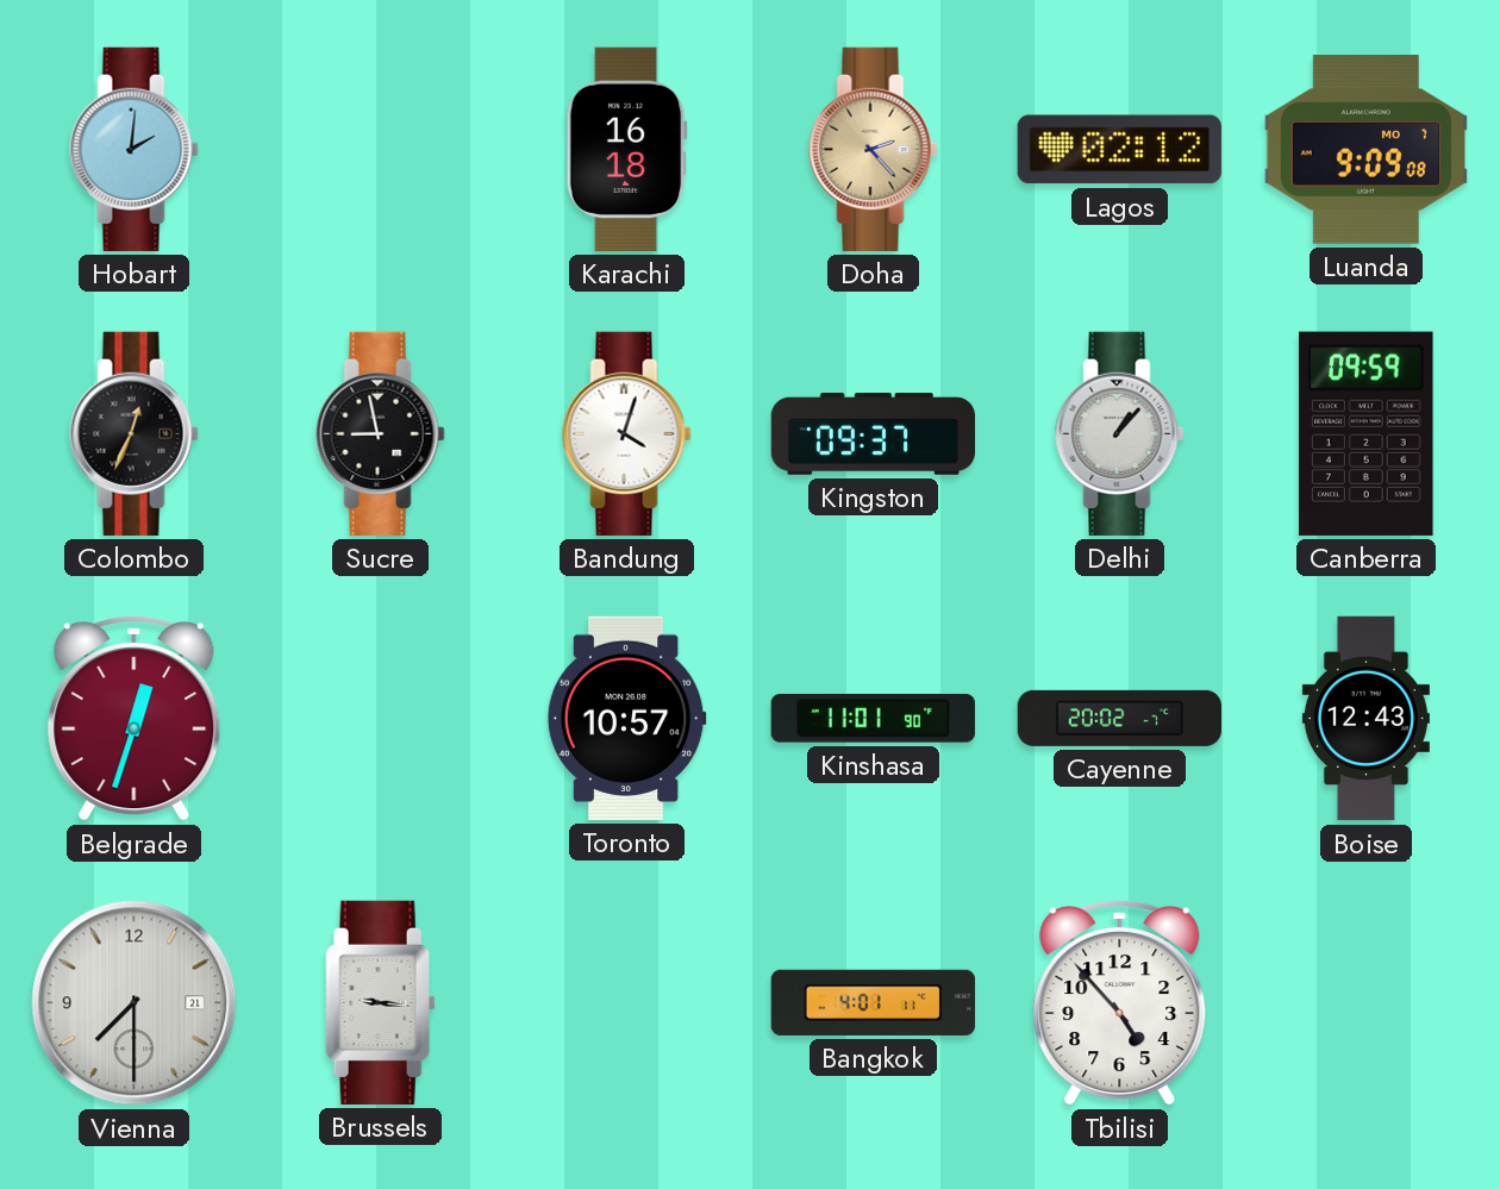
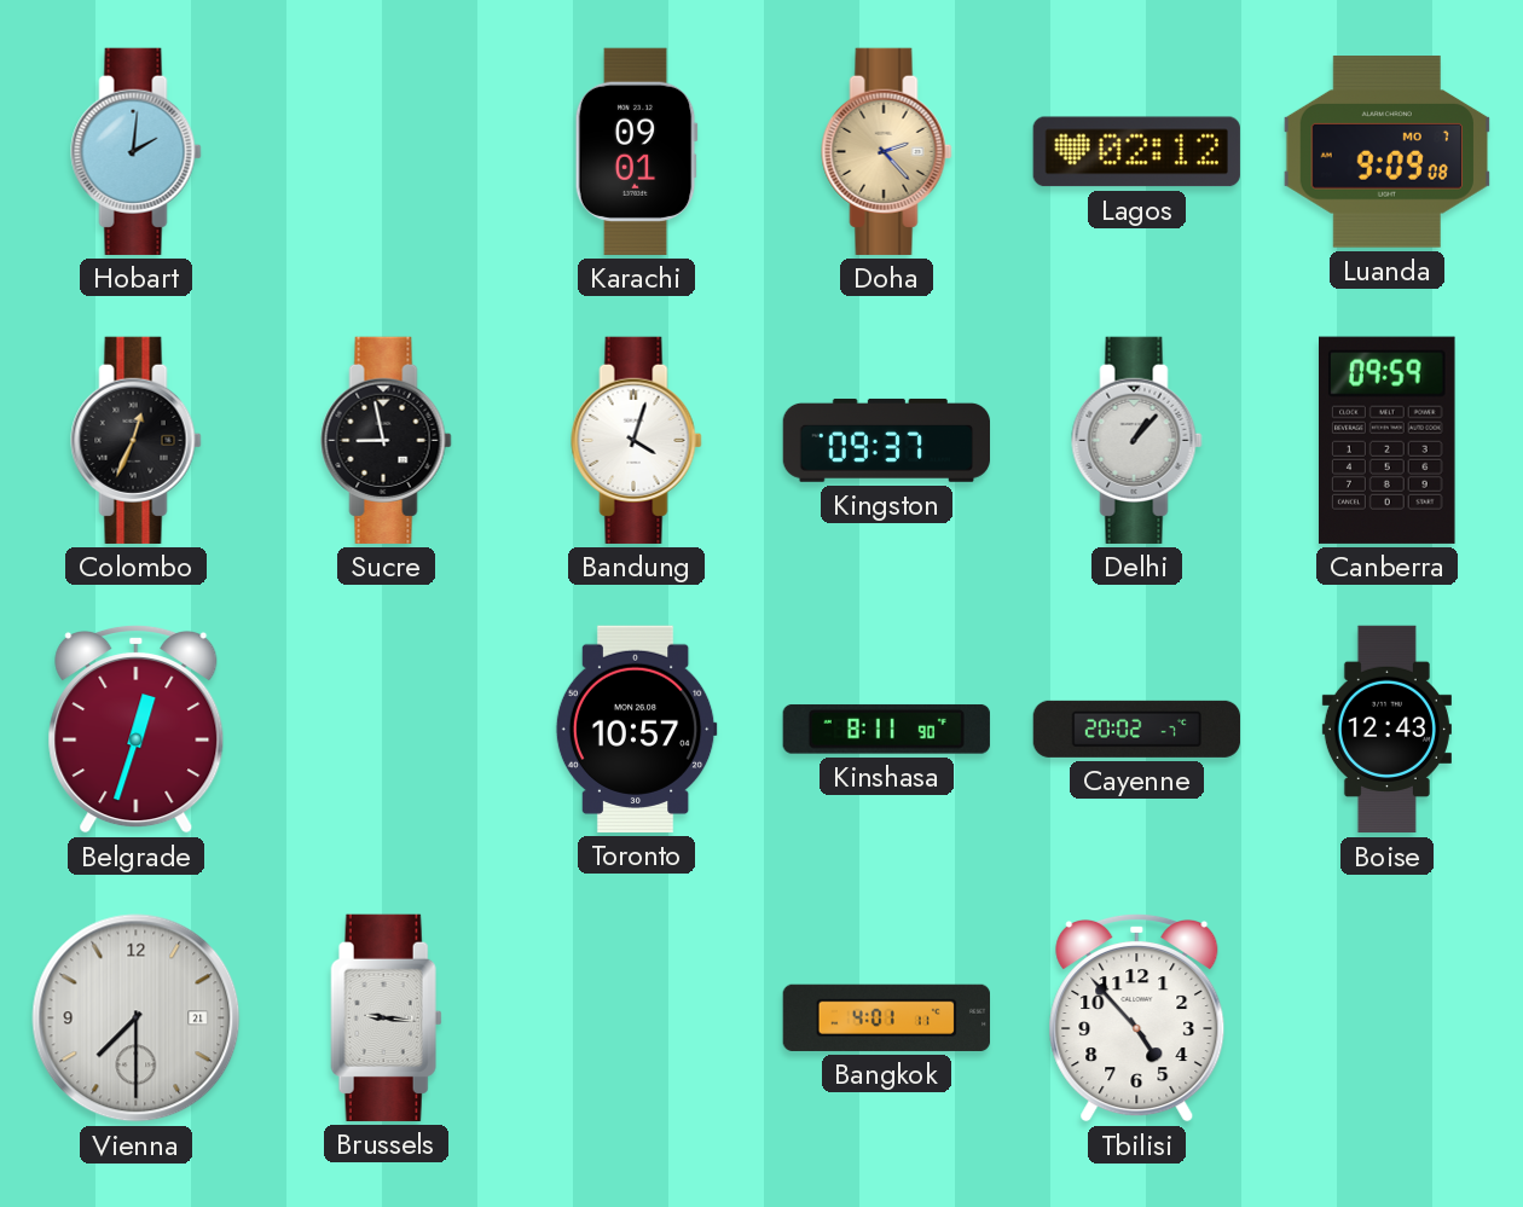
Karachi: 16:18 -> 09:01 (636, 151)
Kinshasa: 11:01 -> 8:11 (886, 729)
